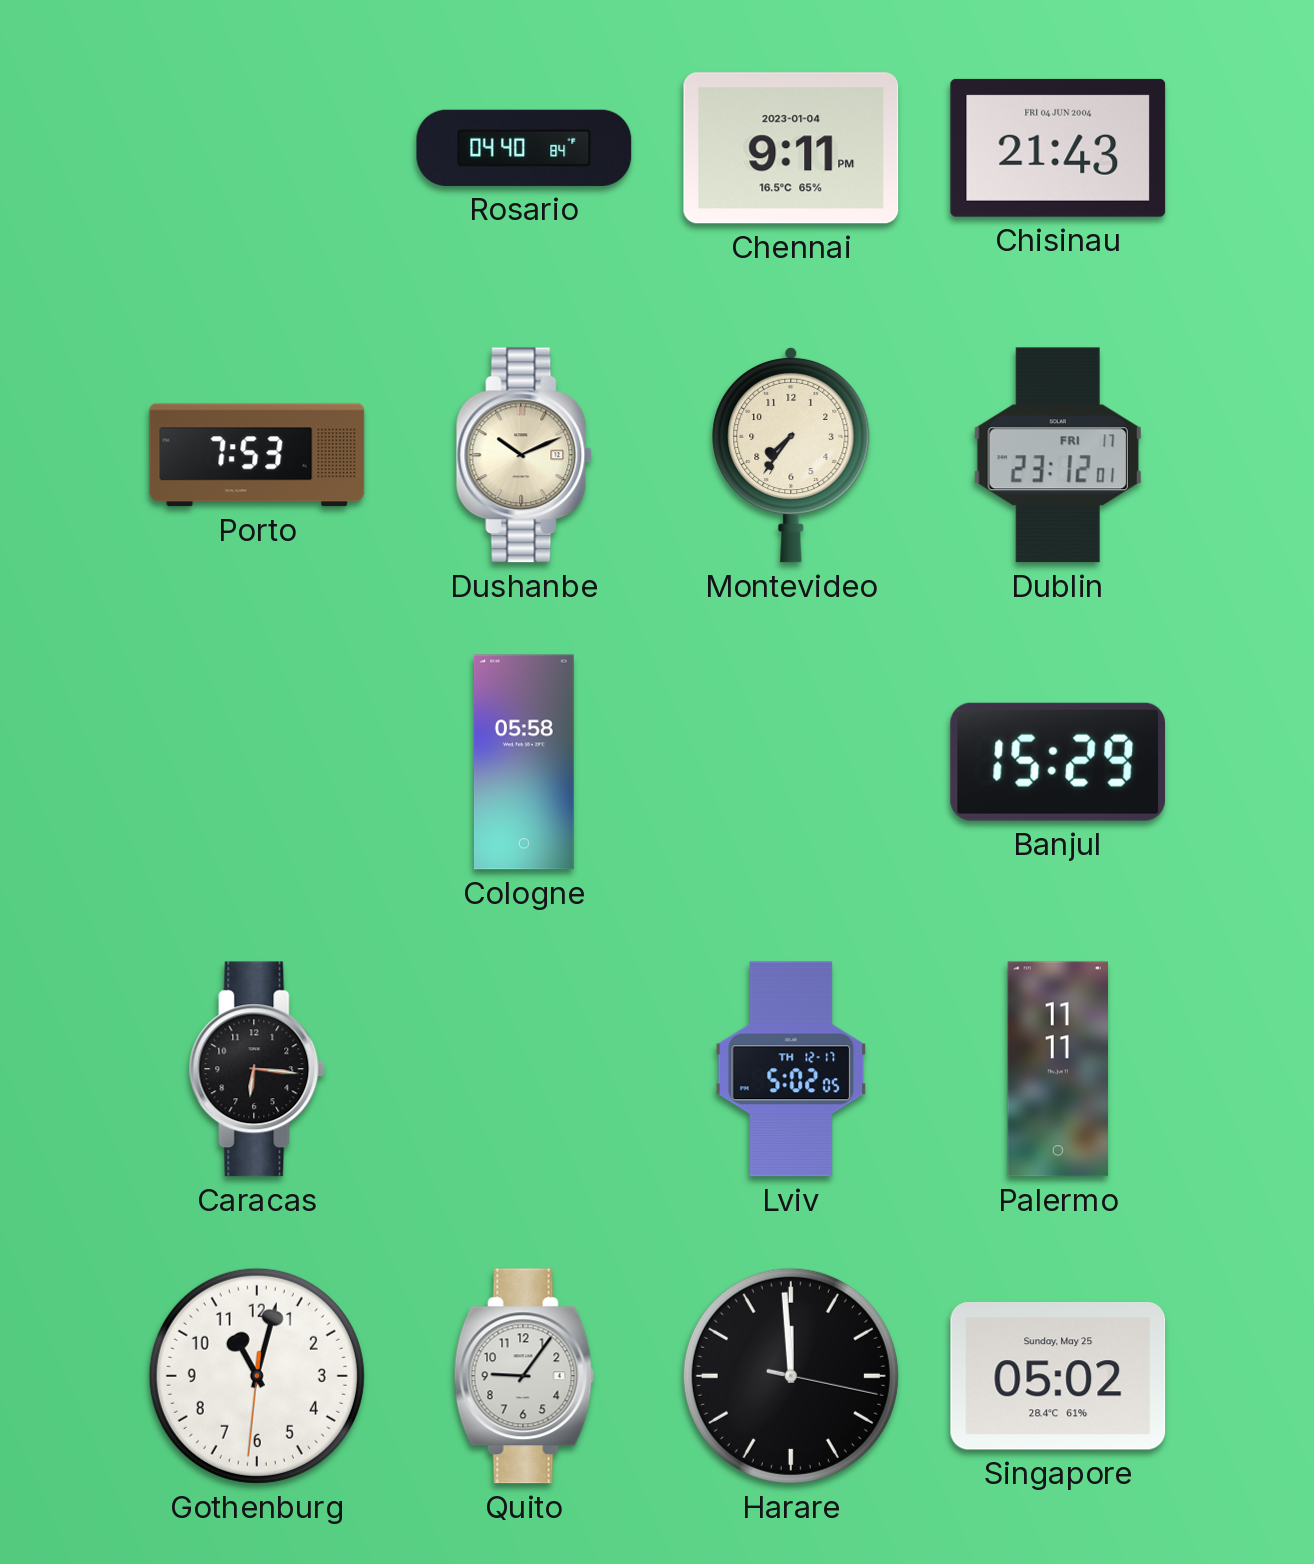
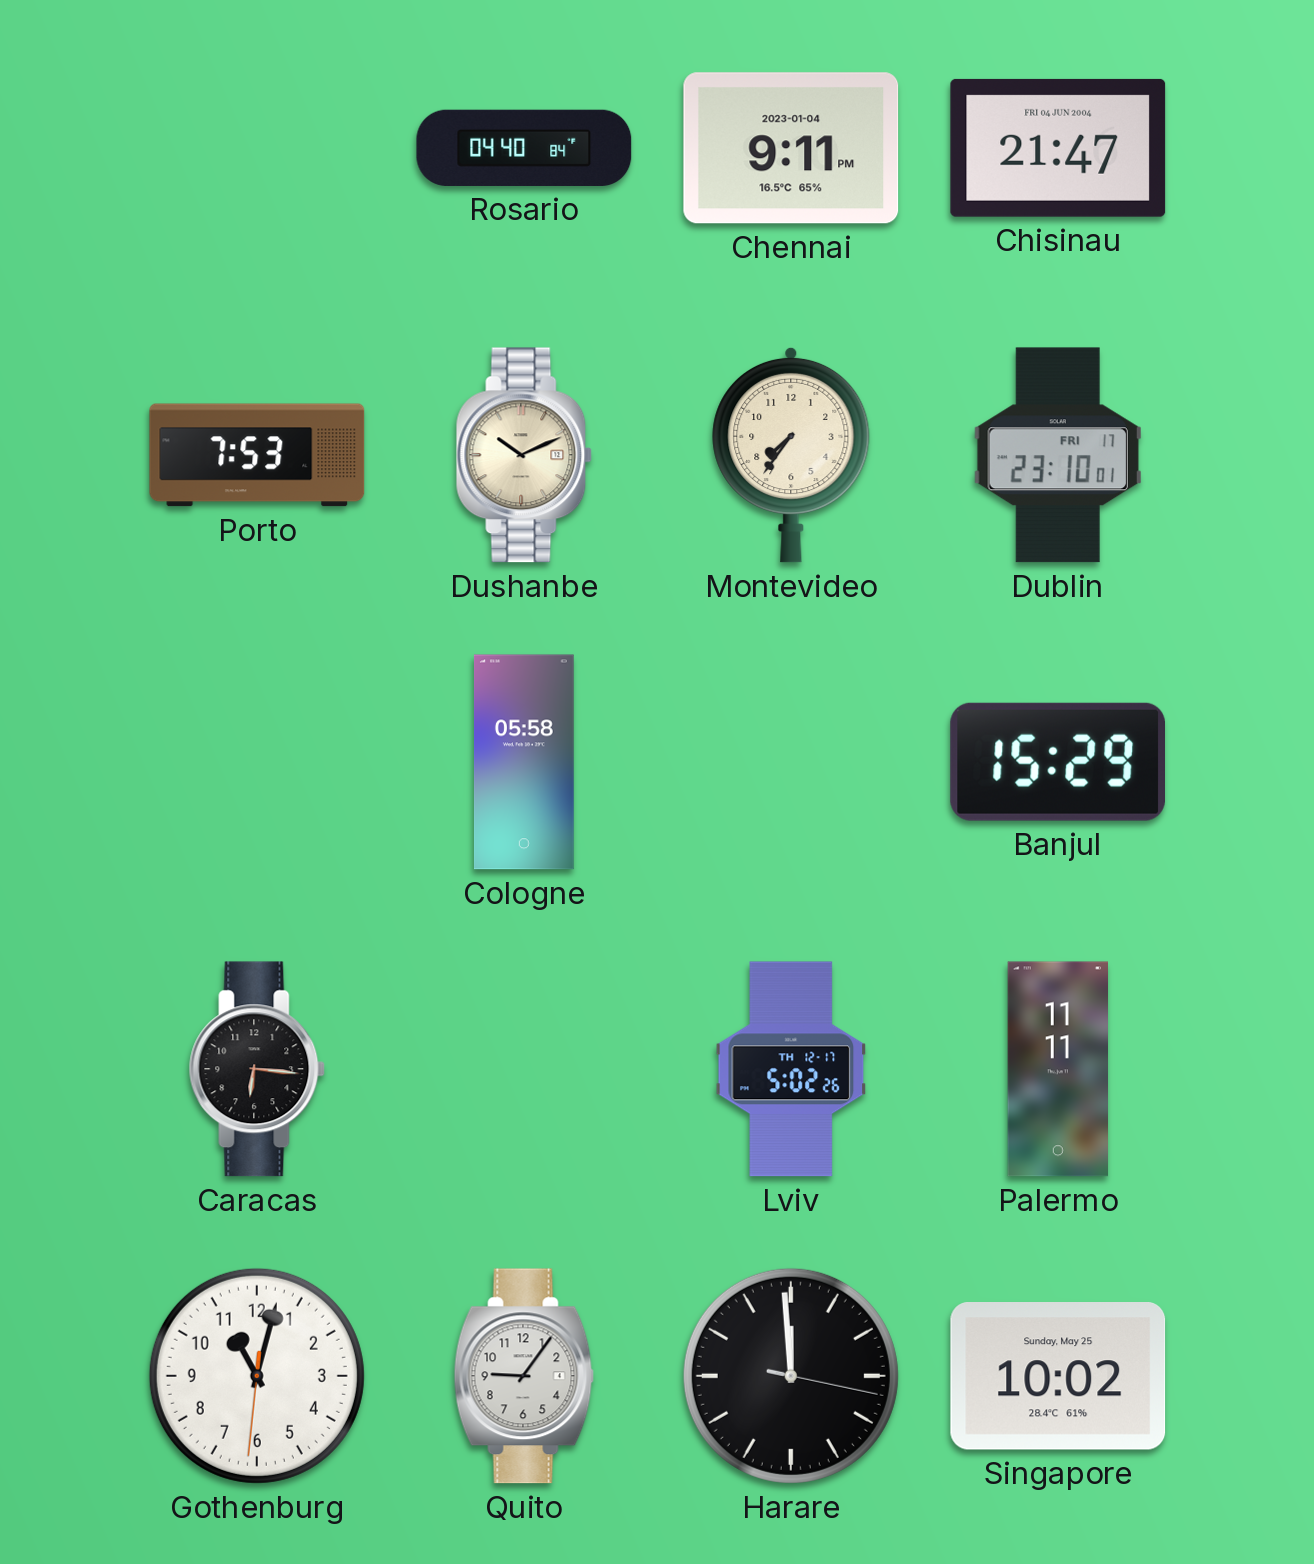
Chisinau: 21:43 -> 21:47 (1058, 148)
Dublin: 23:12 -> 23:10 (1058, 455)
Lviv: 5:02:05 -> 5:02:26 (791, 1069)
Singapore: 05:02 -> 10:02 (1058, 1377)
